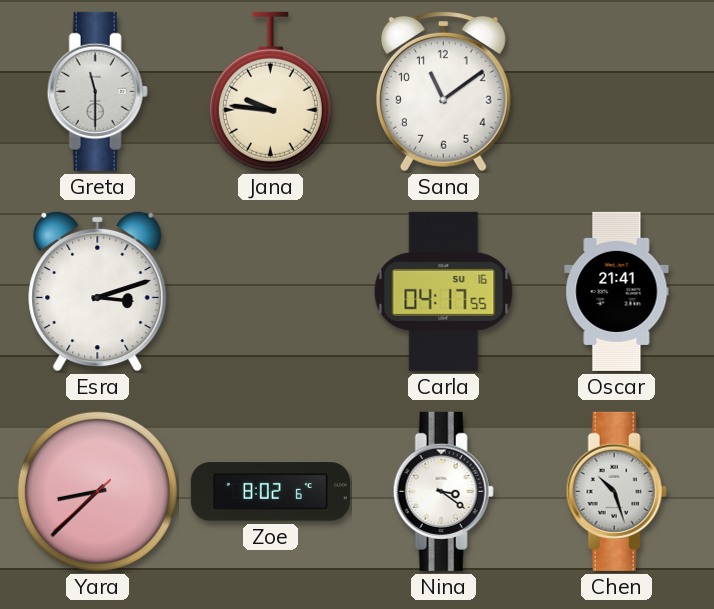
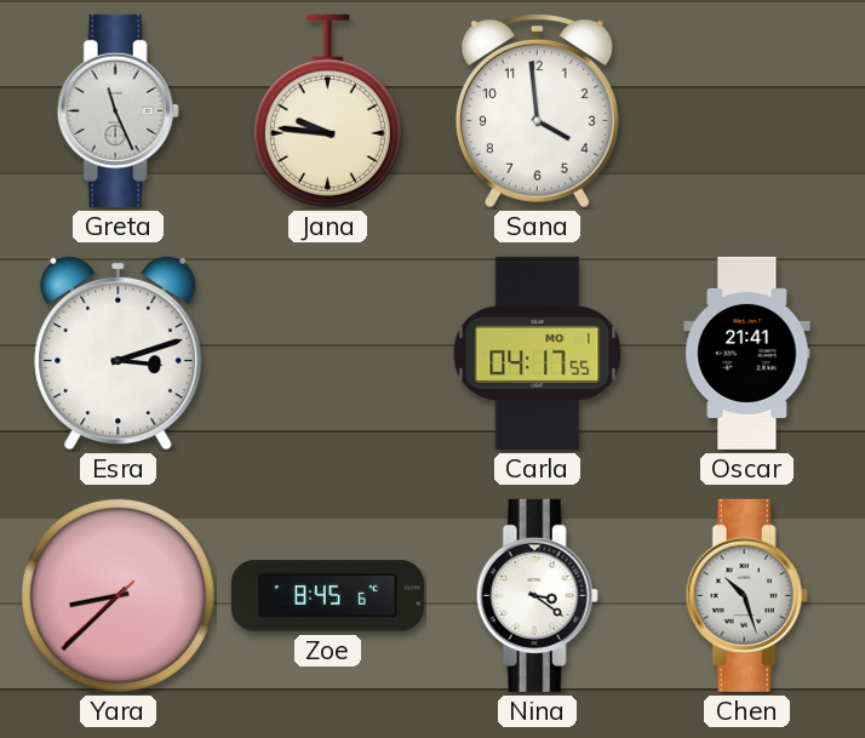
Greta: 11:30 -> 11:26 (118, 110)
Sana: 11:09 -> 3:59 (537, 111)
Carla date: SU 16 -> MO 1 (538, 353)
Zoe: 8:02 -> 8:45 (327, 596)
